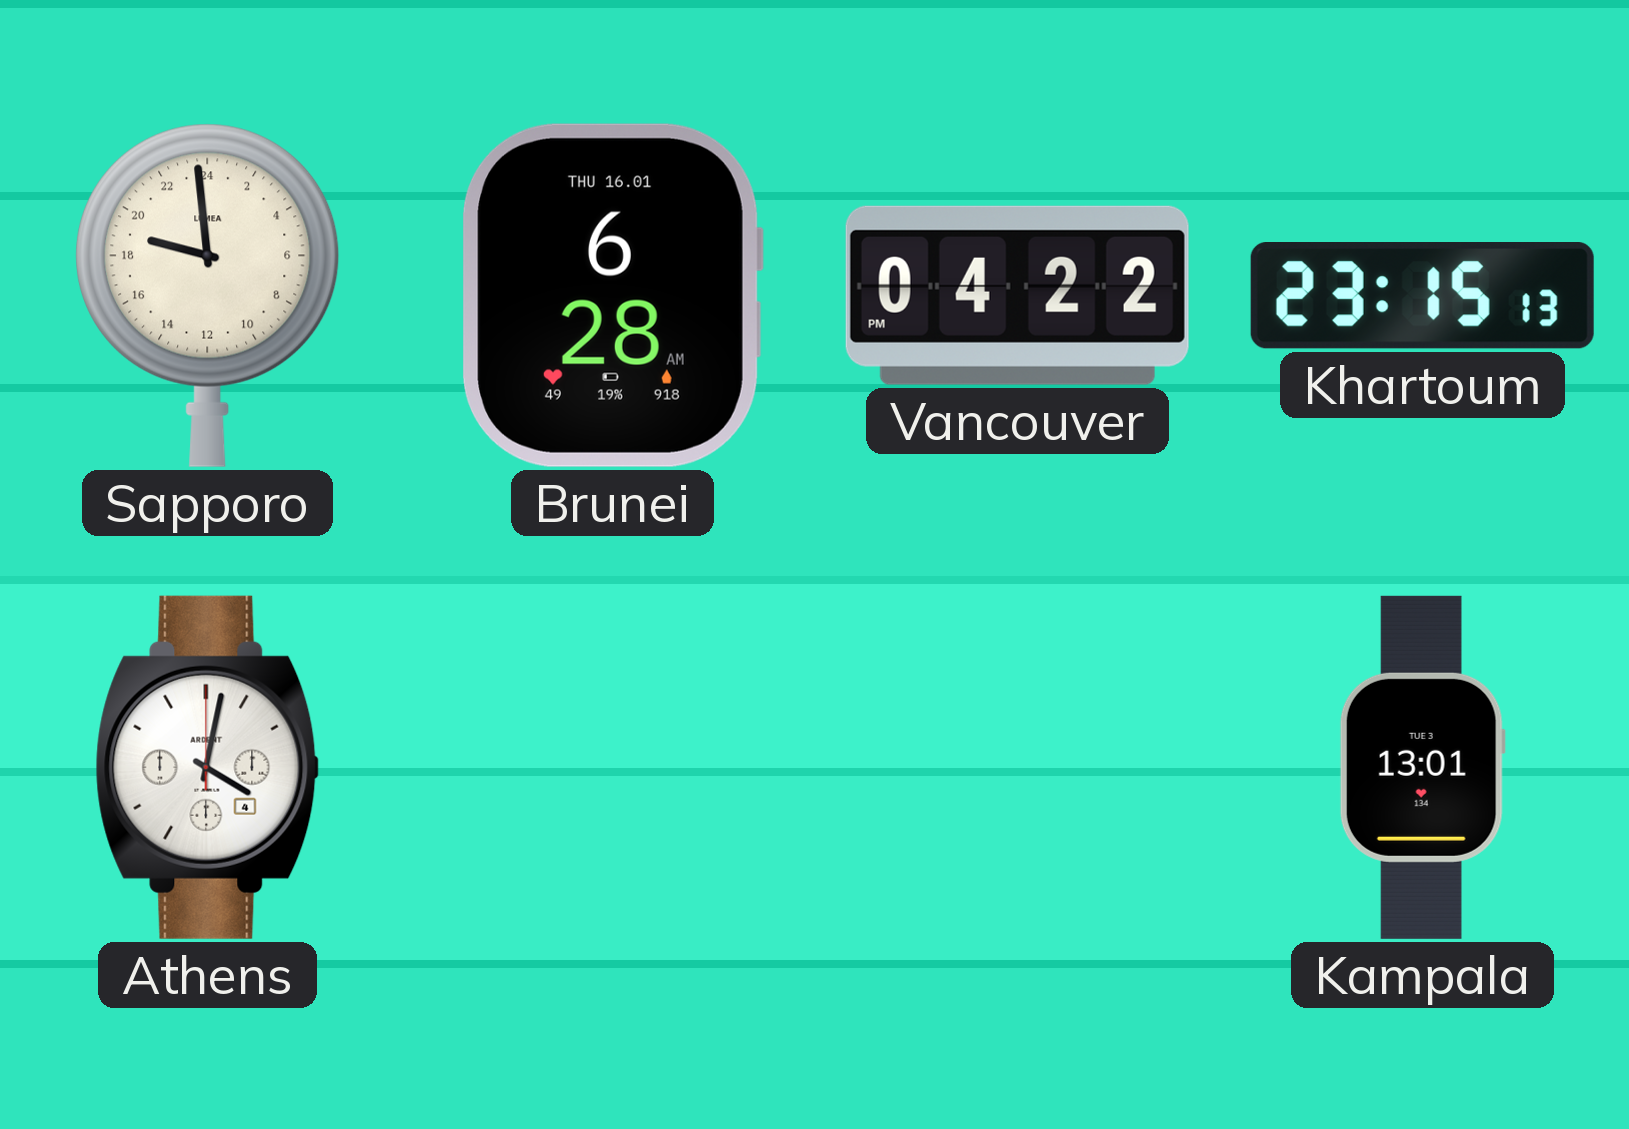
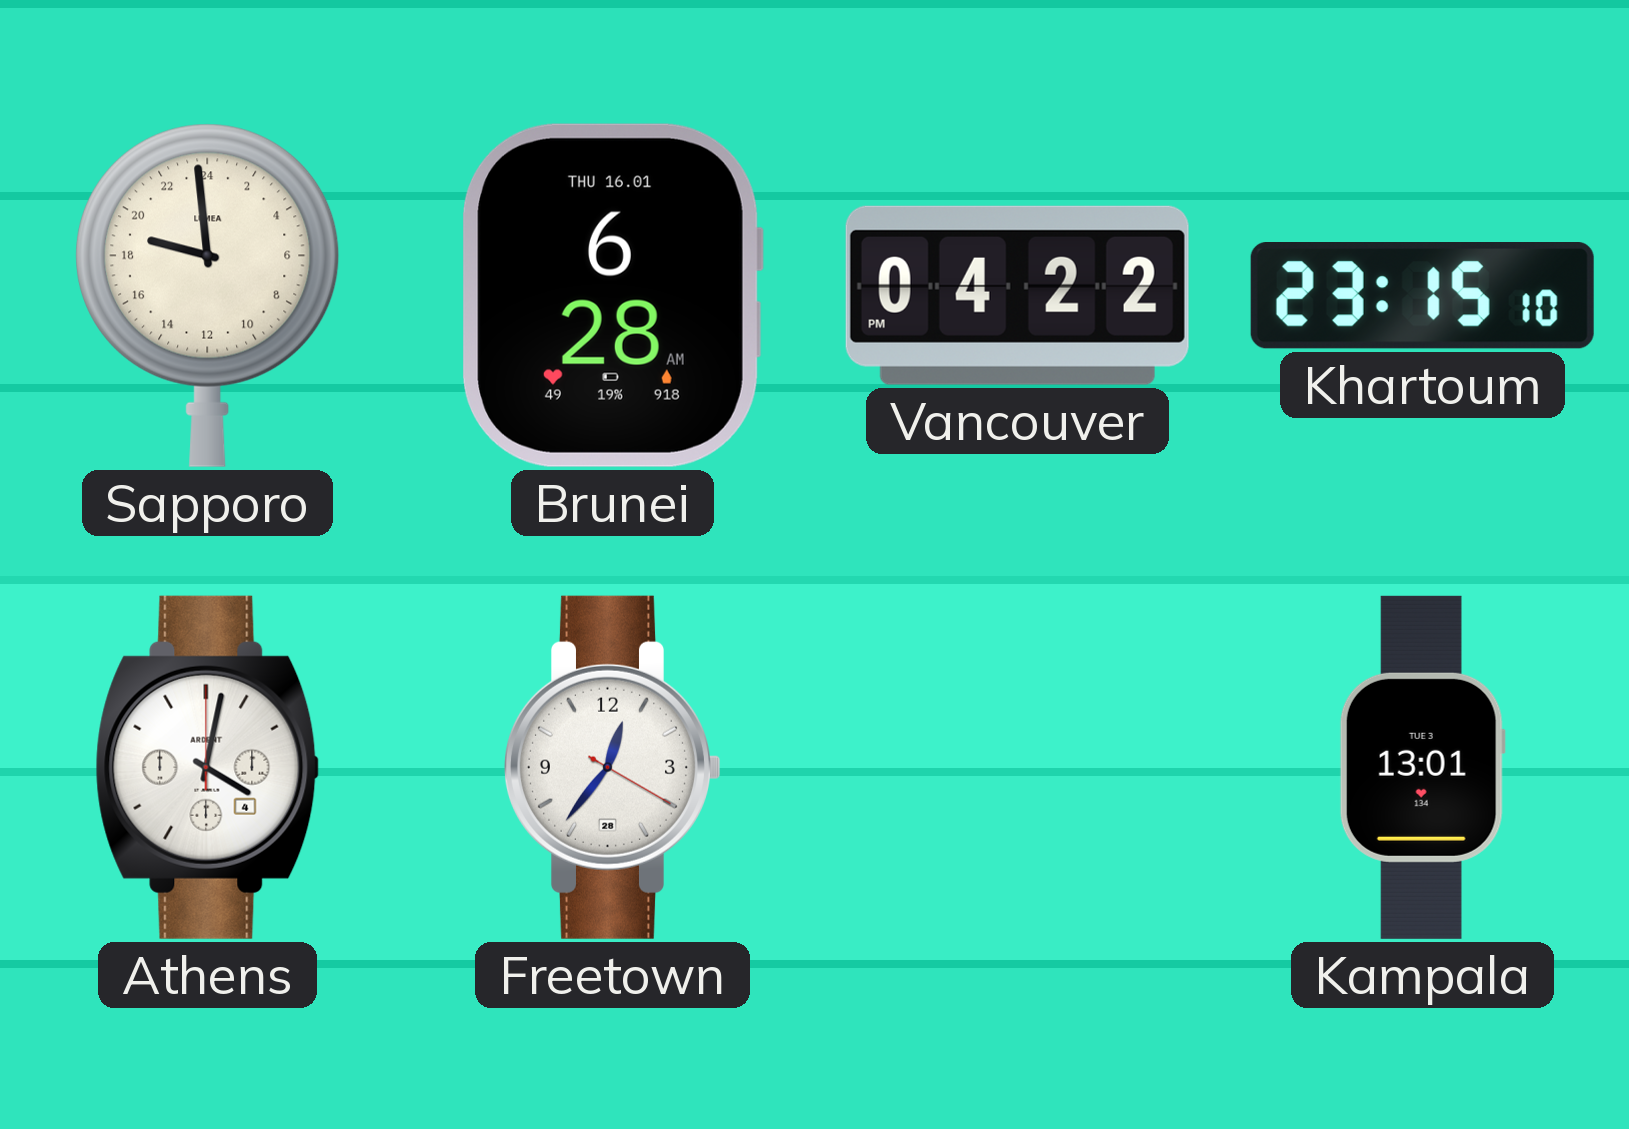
Khartoum: 23:15:13 -> 23:15:10 (1422, 296)
Freetown: none -> 12:36 (612, 767)
